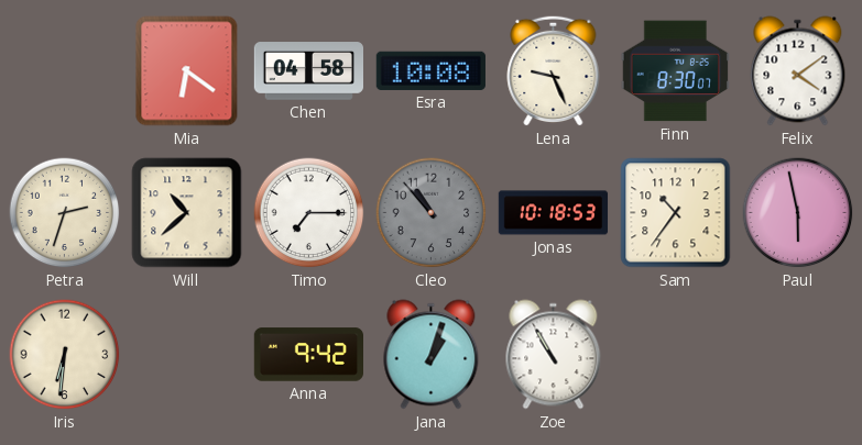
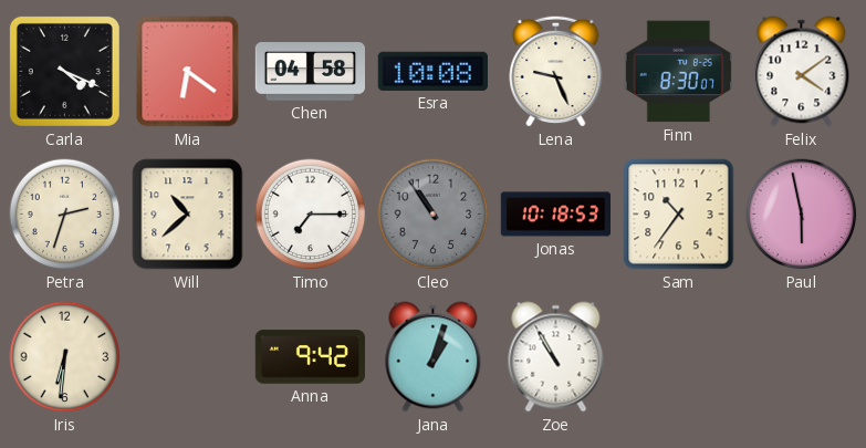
Carla: none -> 4:19 (64, 71)
Cleo: 10:53 -> 10:54 (434, 215)
